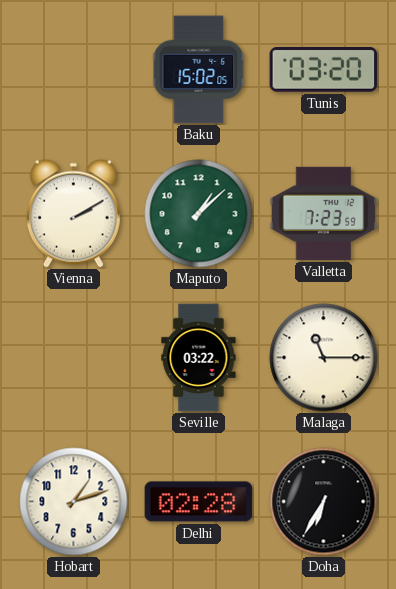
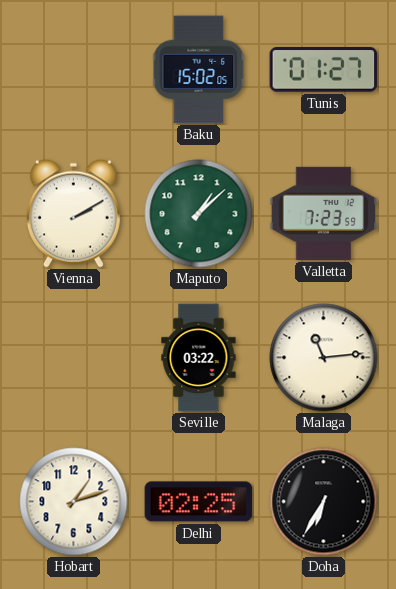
Tunis: 03:20 -> 01:27 (324, 70)
Malaga: 11:15 -> 11:14 (324, 358)
Delhi: 02:28 -> 02:25 (199, 502)
